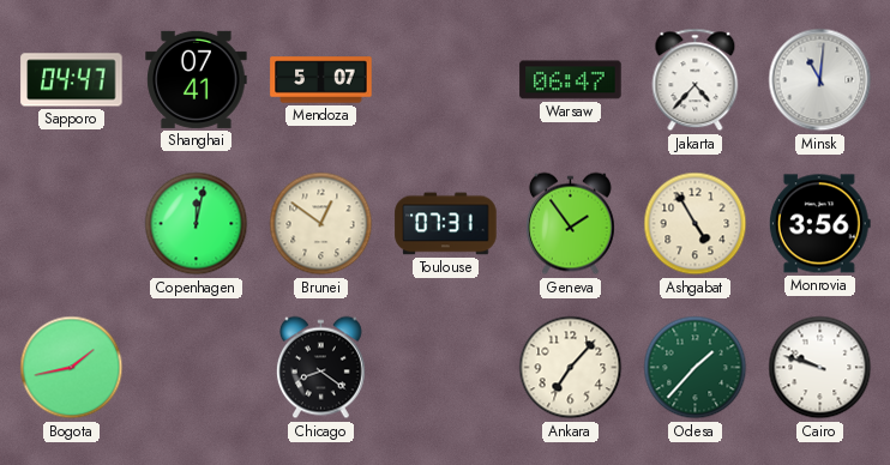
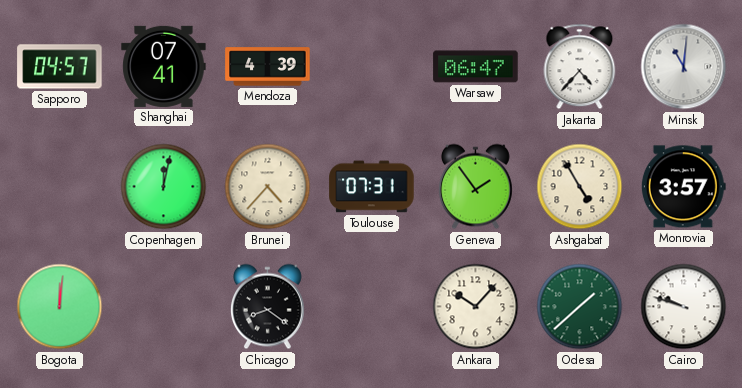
Sapporo: 04:47 -> 04:57 (60, 67)
Mendoza: 5:07 -> 4:39 (268, 67)
Brunei: 12:51 -> 4:37 (268, 187)
Monrovia: 3:56 -> 3:57 (683, 187)
Bogota: 1:43 -> 12:01 (60, 307)
Ankara: 7:07 -> 10:07 (476, 307)
Odesa: 1:37 -> 1:38 (580, 307)
